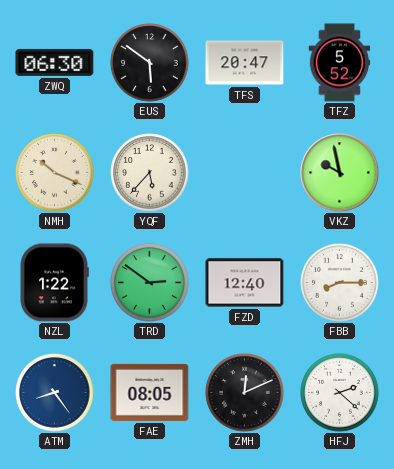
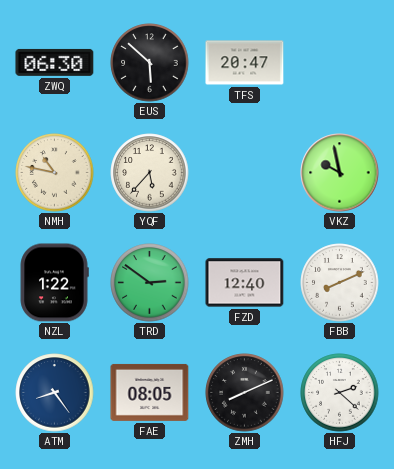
EUS: 5:51 -> 5:52 (150, 63)
TFZ: 5:52 -> none (340, 63)
NMH: 10:19 -> 10:47 (55, 173)
FBB: 8:15 -> 8:11 (340, 283)
ZMH: 12:11 -> 8:11 (245, 393)
